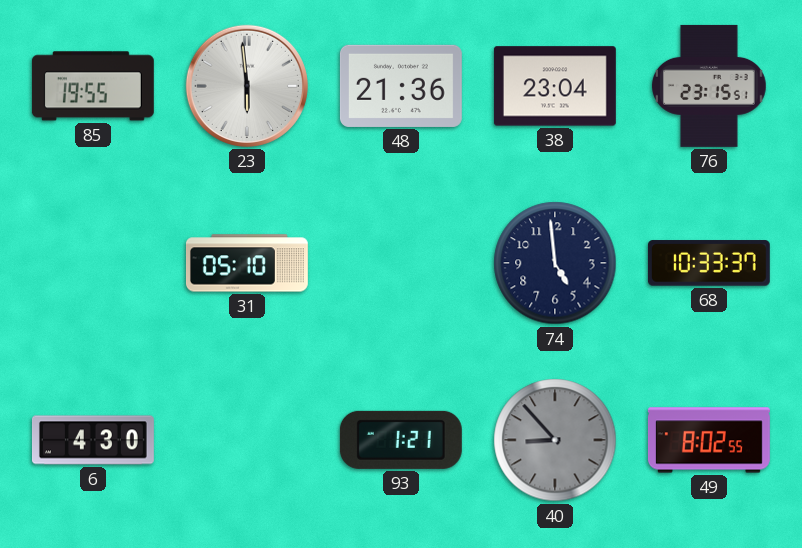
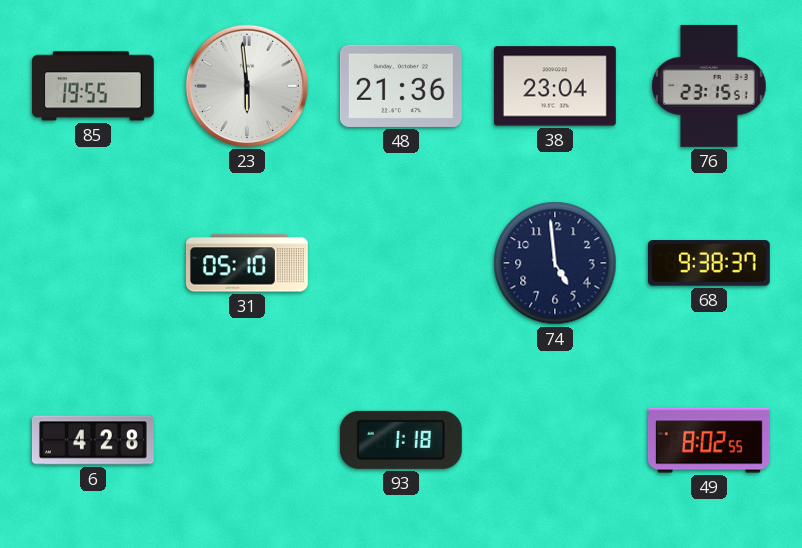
68: 10:33 -> 9:38 (709, 263)
6: 4:30 -> 4:28 (93, 440)
93: 1:21 -> 1:18 (401, 440)
40: 8:53 -> none (555, 440)
